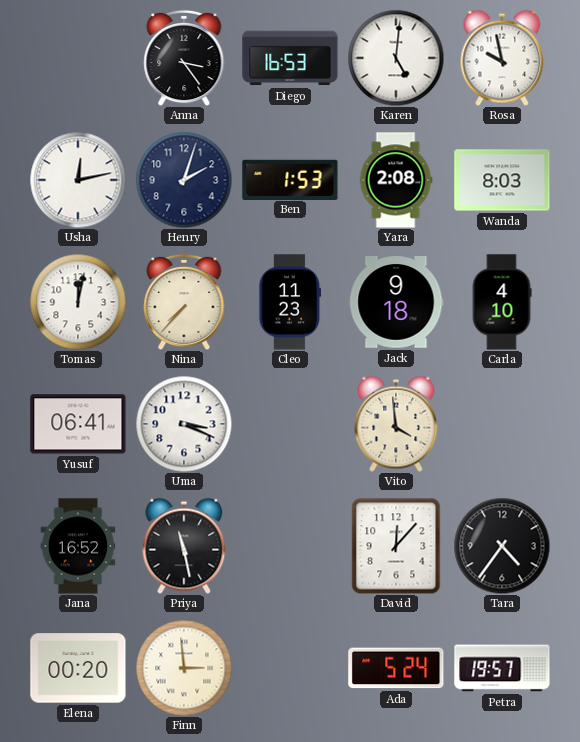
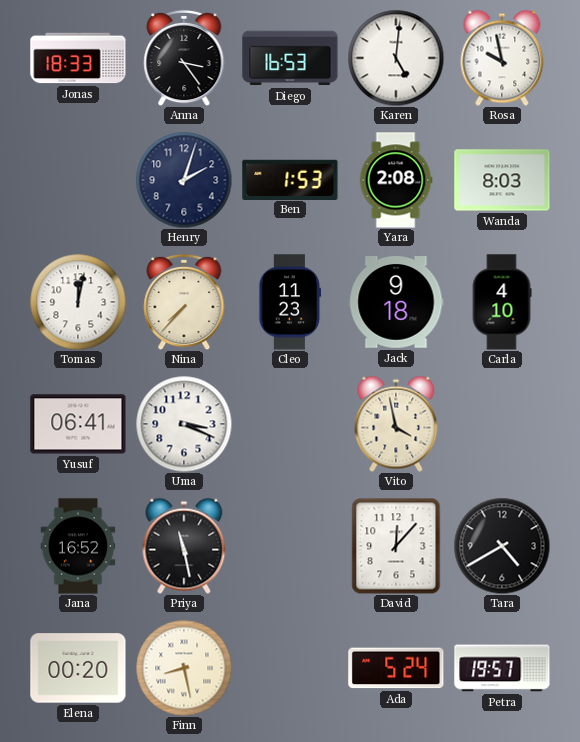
Jonas: none -> 18:33 (78, 58)
Usha: 12:13 -> none (78, 180)
Vito: 3:59 -> 3:58 (396, 424)
Tara: 4:36 -> 4:40 (502, 546)
Finn: 2:59 -> 8:28 (184, 668)
